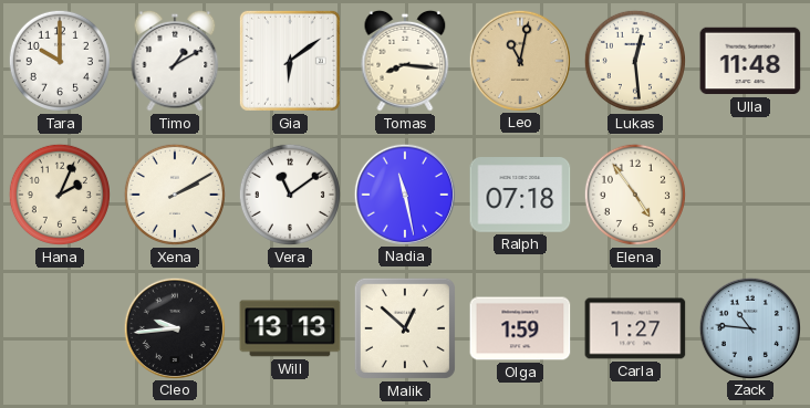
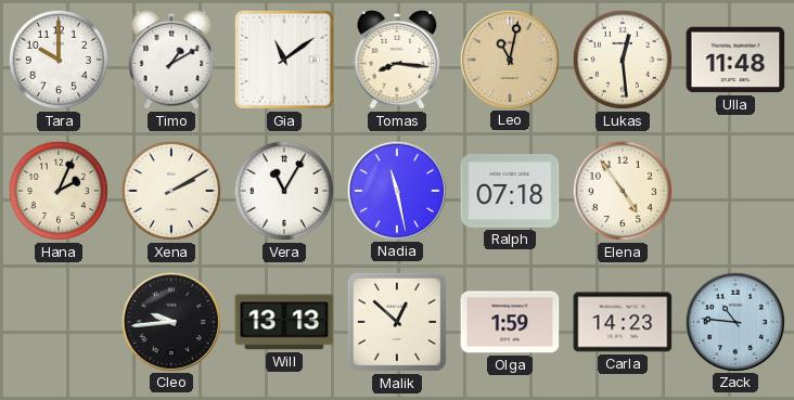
Gia: 6:09 -> 11:09 (284, 60)
Vera: 11:09 -> 11:05 (284, 191)
Carla: 1:27 -> 14:23 (623, 322)
